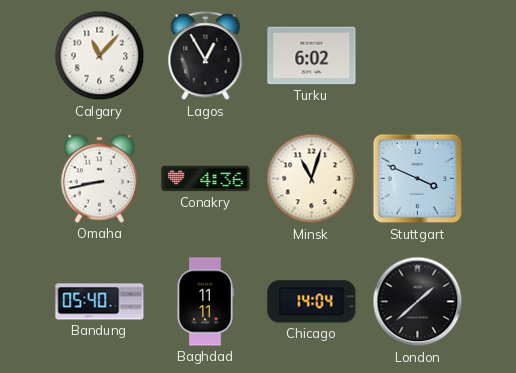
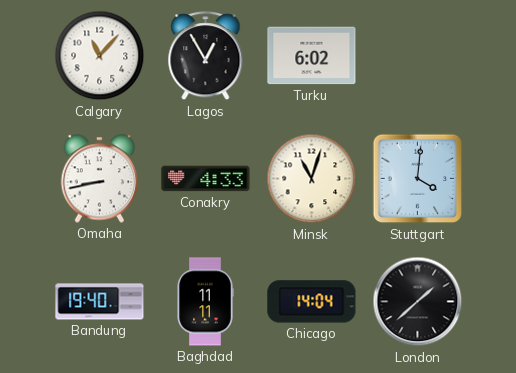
Conakry: 4:36 -> 4:33 (206, 179)
Stuttgart: 3:49 -> 4:01 (418, 179)
Bandung: 05:40 -> 19:40 (100, 302)
